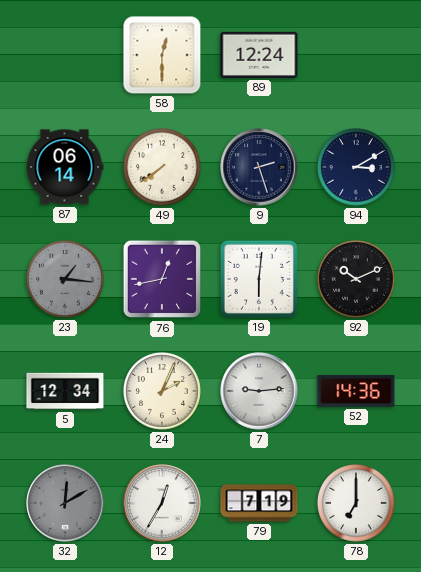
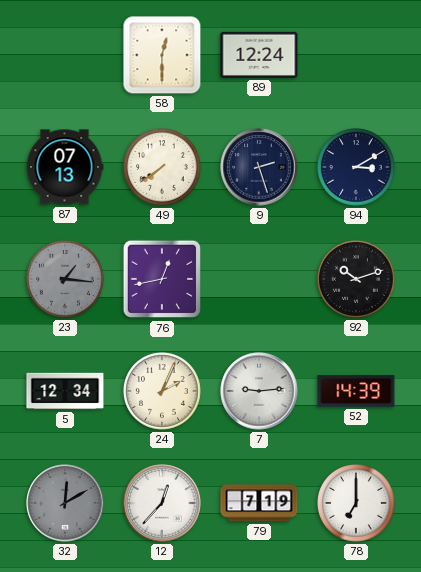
87: 06:14 -> 07:13 (65, 167)
19: 6:01 -> none (259, 279)
92: 10:11 -> 10:12 (357, 280)
52: 14:36 -> 14:39 (356, 391)
12: 12:35 -> 12:37 (162, 503)
